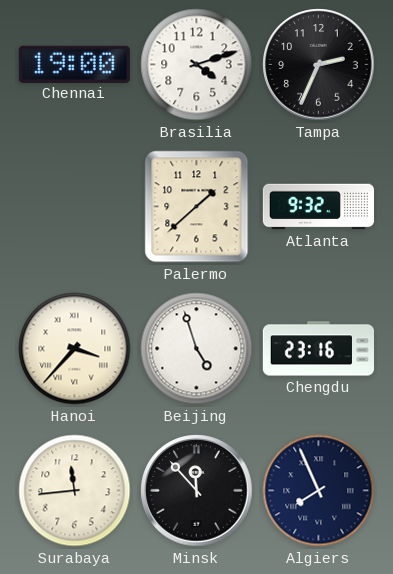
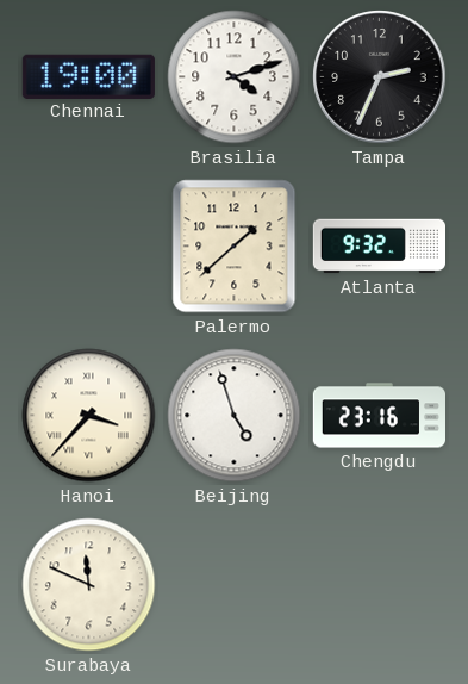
Surabaya: 11:44 -> 11:49 (89, 585)
Minsk: 11:53 -> none (197, 491)
Algiers: 7:56 -> none (319, 491)
